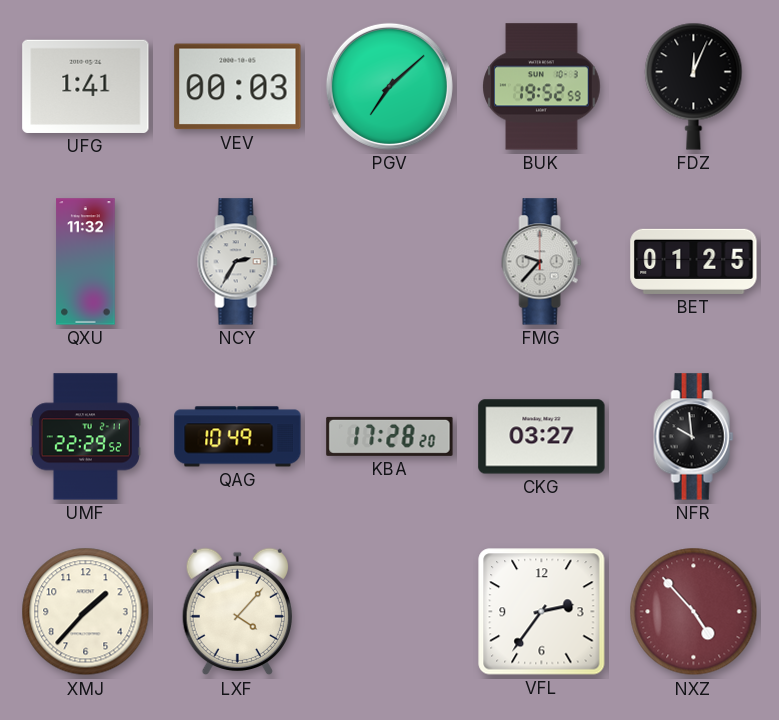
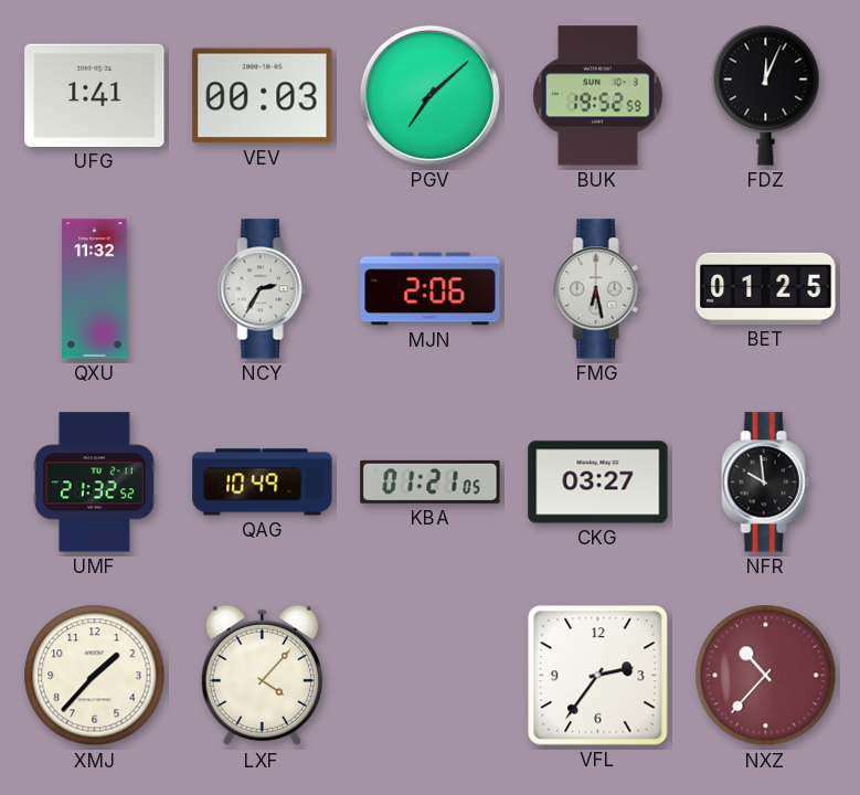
MJN: none -> 2:06 (431, 289)
FMG: 9:37 -> 6:28 (598, 289)
UMF: 22:29 -> 21:32 (94, 483)
KBA: 17:28 -> 01:21 (431, 481)
NXZ: 4:53 -> 10:37 (766, 676)
